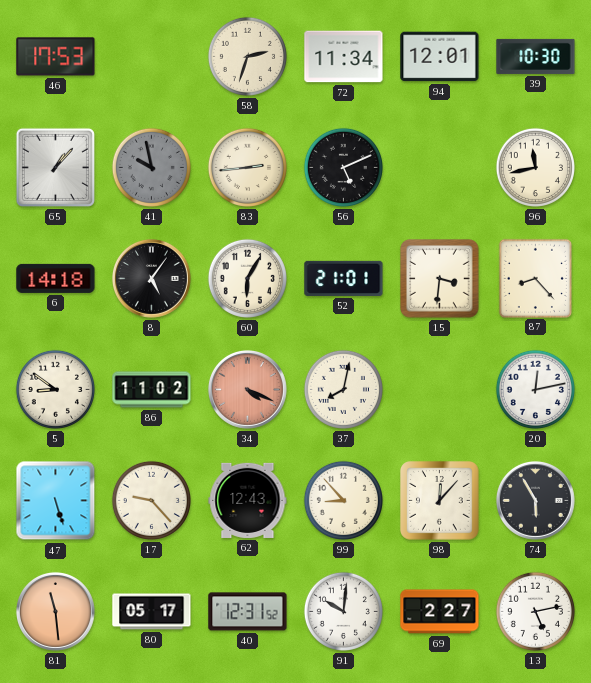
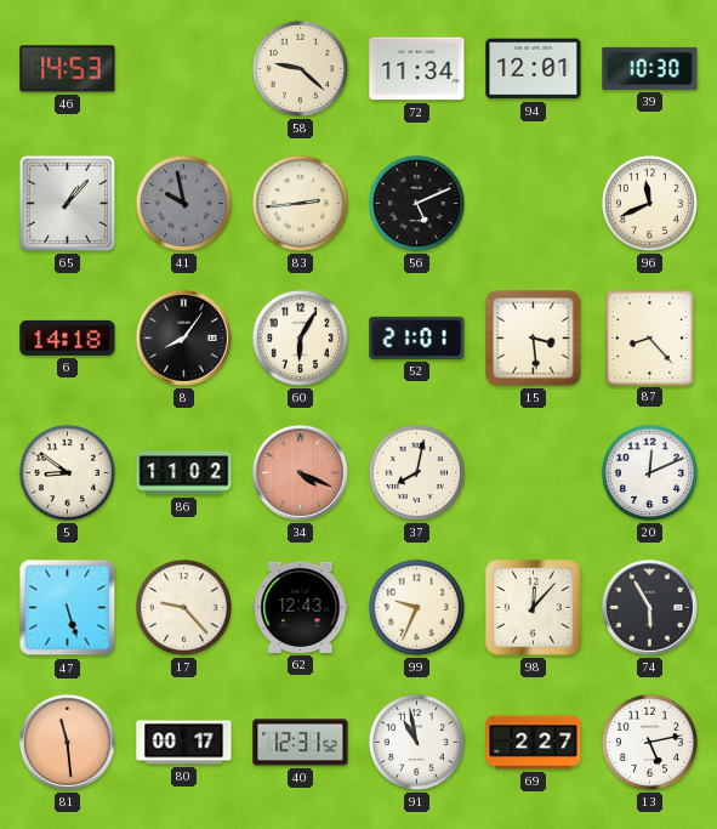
46: 17:53 -> 14:53 (68, 69)
58: 2:33 -> 9:22 (300, 68)
96: 11:43 -> 11:41 (649, 203)
8: 5:06 -> 8:06 (183, 337)
15: 3:31 -> 3:29 (534, 339)
20: 12:13 -> 12:11 (649, 472)
99: 8:53 -> 9:34 (416, 607)
80: 05:17 -> 00:17 (184, 743)
91: 10:01 -> 10:58 (416, 742)
